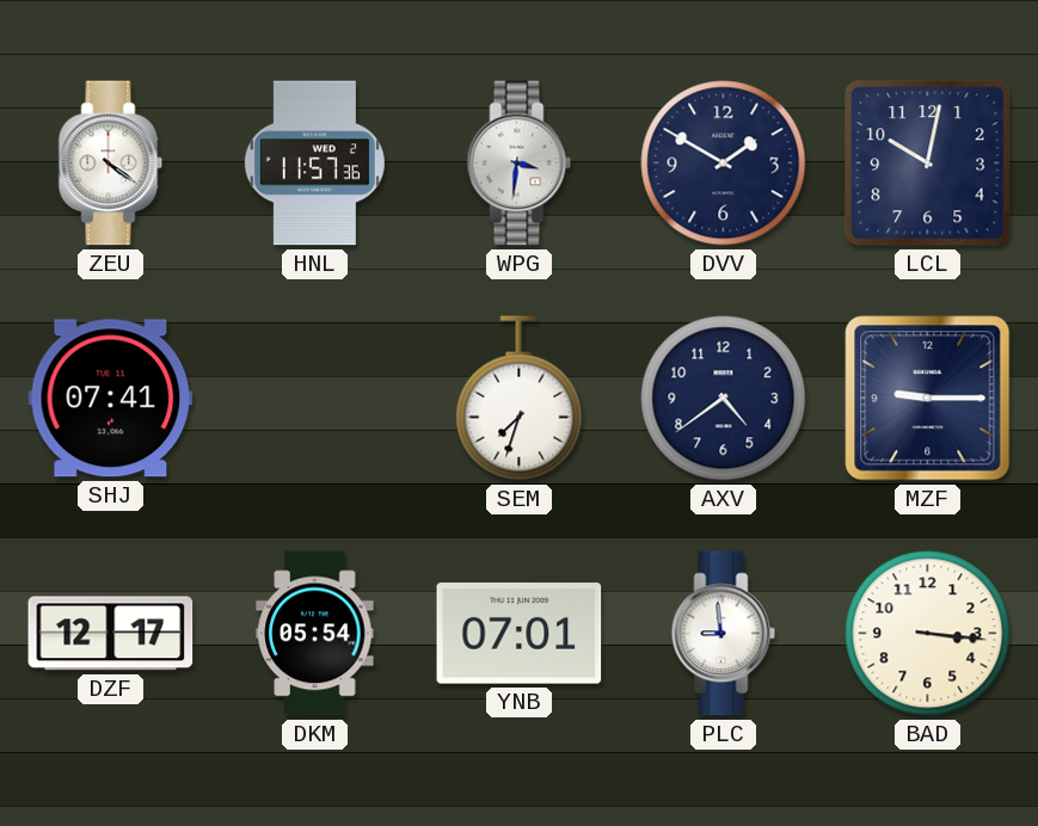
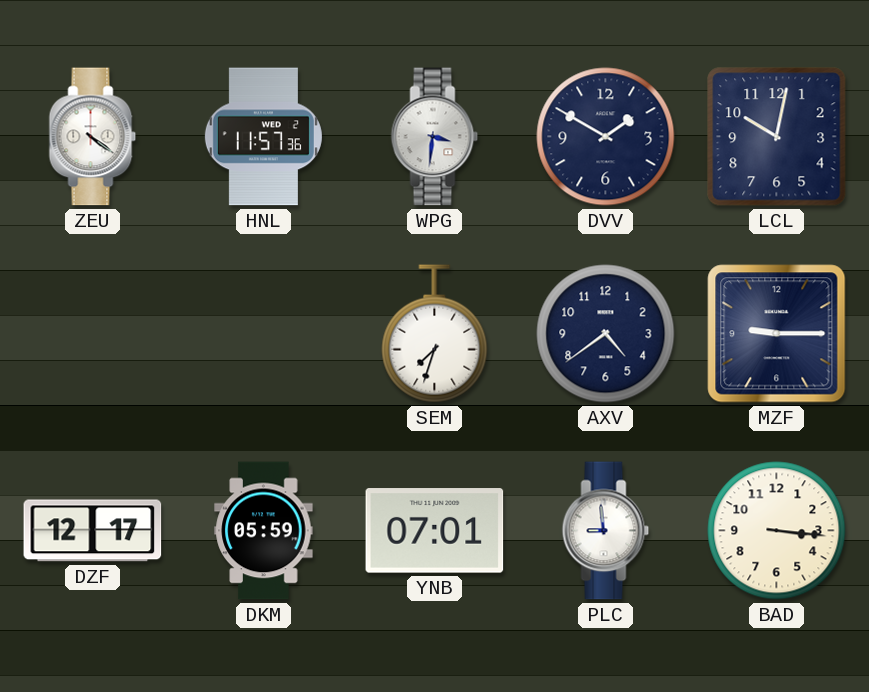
SHJ: 07:41 -> none (111, 399)
DKM: 05:54 -> 05:59 (264, 531)
